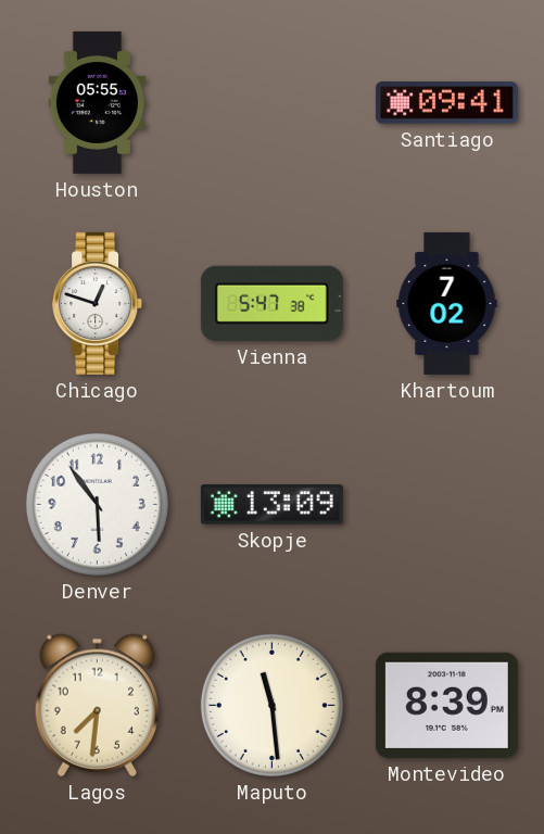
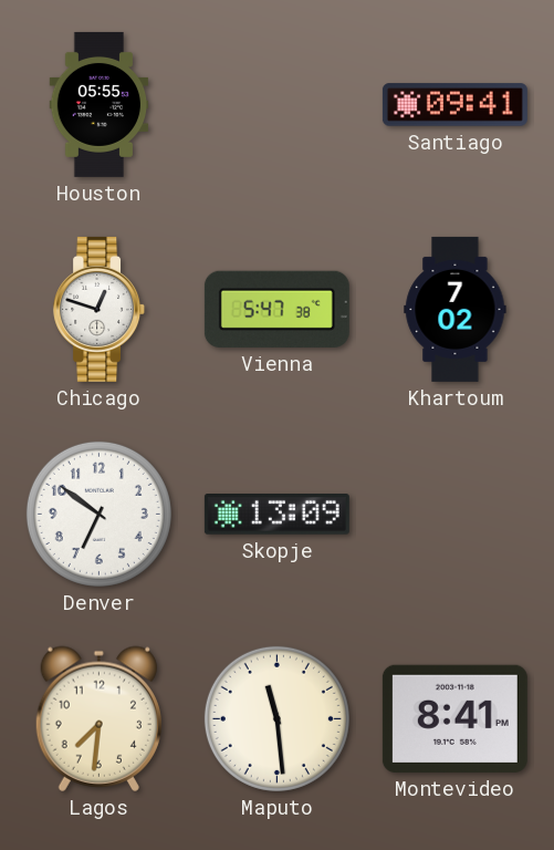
Denver: 5:54 -> 6:51 (98, 514)
Montevideo: 8:39 -> 8:41 (454, 718)
